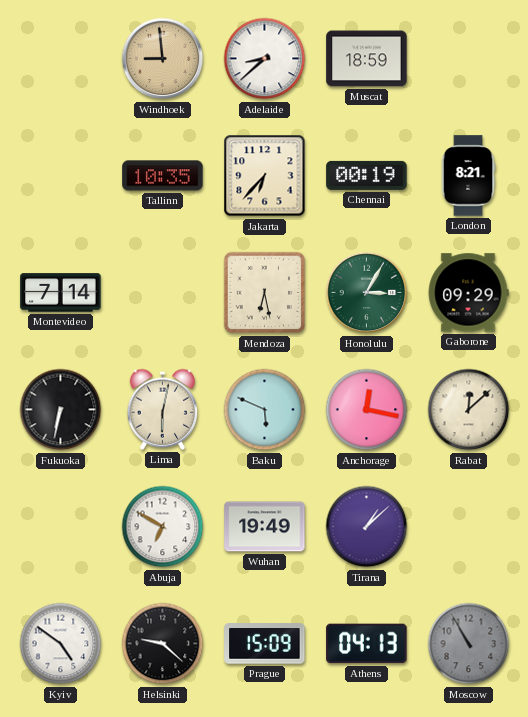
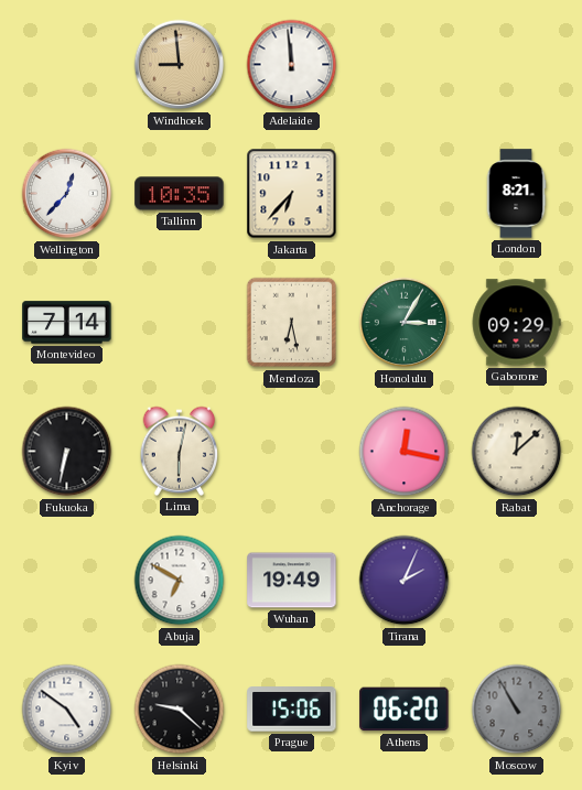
Adelaide: 8:38 -> 11:59 (292, 65)
Muscat: 18:59 -> none (367, 59)
Wellington: none -> 12:37 (67, 194)
Chennai: 00:19 -> none (367, 175)
Baku: 5:49 -> none (265, 410)
Tirana: 1:08 -> 2:04 (405, 581)
Prague: 15:09 -> 15:06 (292, 710)
Athens: 04:13 -> 06:20 (405, 710)
